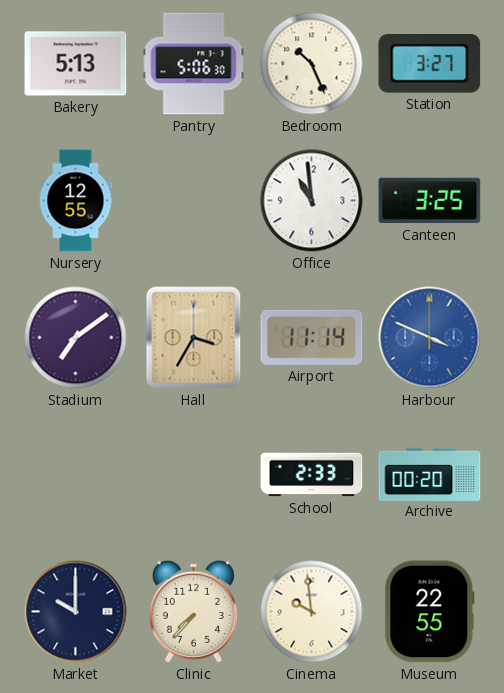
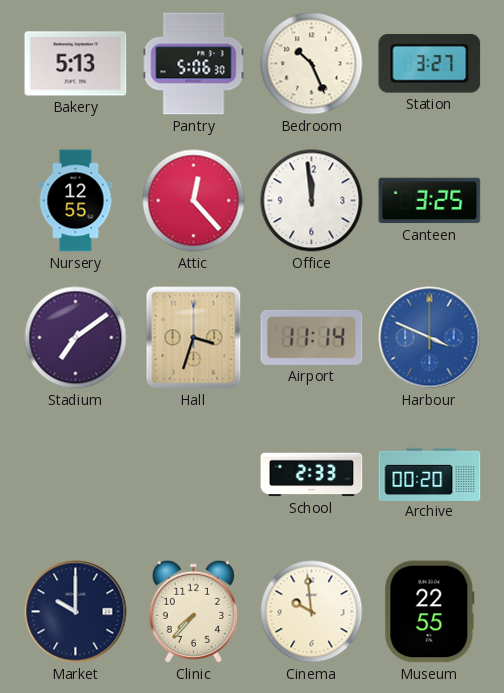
Attic: none -> 12:23 (194, 201)
Office: 10:59 -> 11:59 (312, 201)
Hall: 3:35 -> 3:33 (194, 338)
